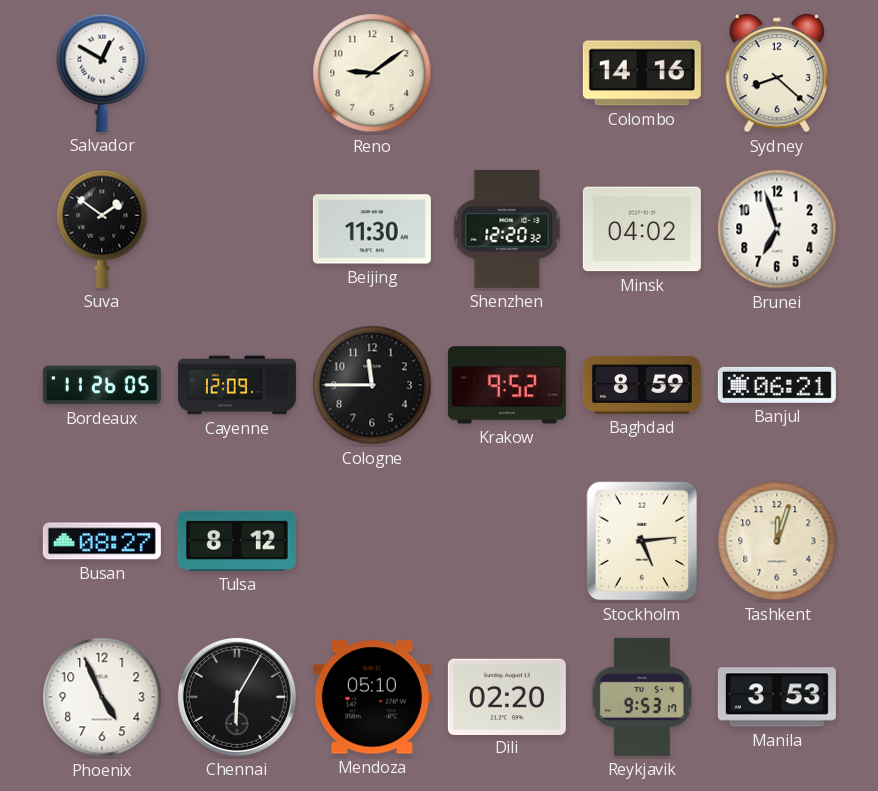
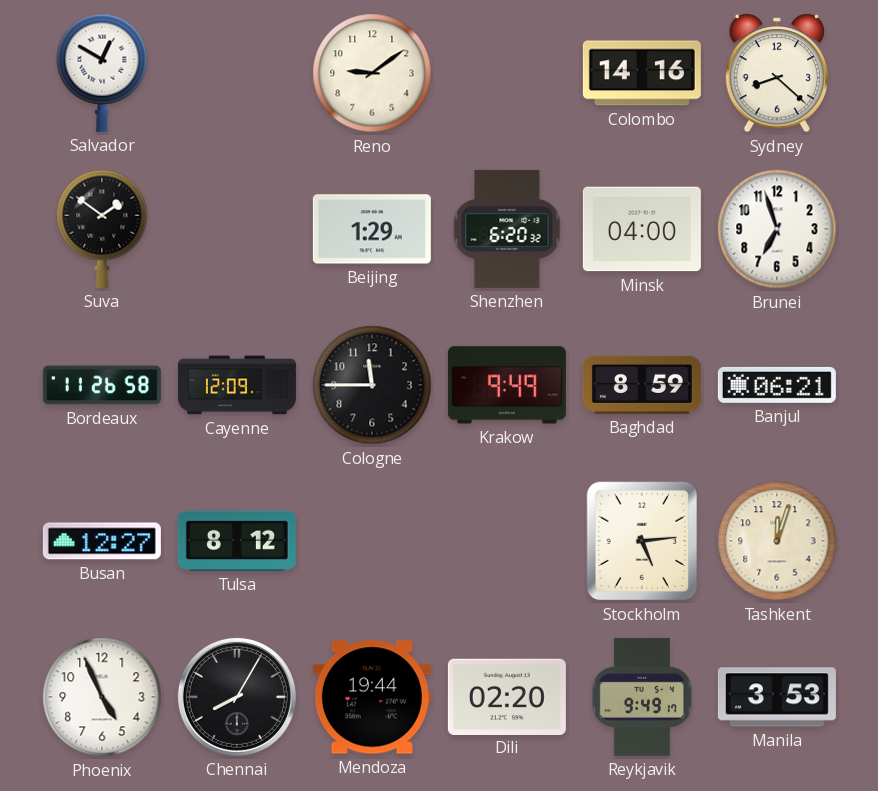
Beijing: 11:30 -> 1:29 (372, 229)
Shenzhen: 12:20 -> 6:20 (507, 229)
Minsk: 04:02 -> 04:00 (642, 229)
Bordeaux: 11:26:05 -> 11:26:58 (102, 385)
Krakow: 9:52 -> 9:49 (507, 385)
Busan: 08:27 -> 12:27 (102, 541)
Chennai: 6:05 -> 8:05 (237, 697)
Mendoza: 05:10 -> 19:44 (372, 697)
Reykjavik: 9:53 -> 9:49 (642, 697)
